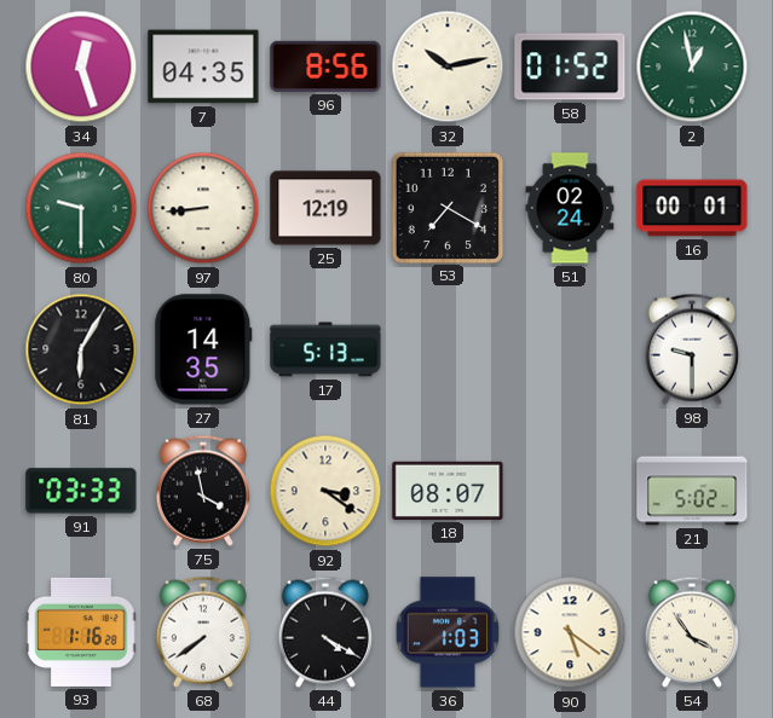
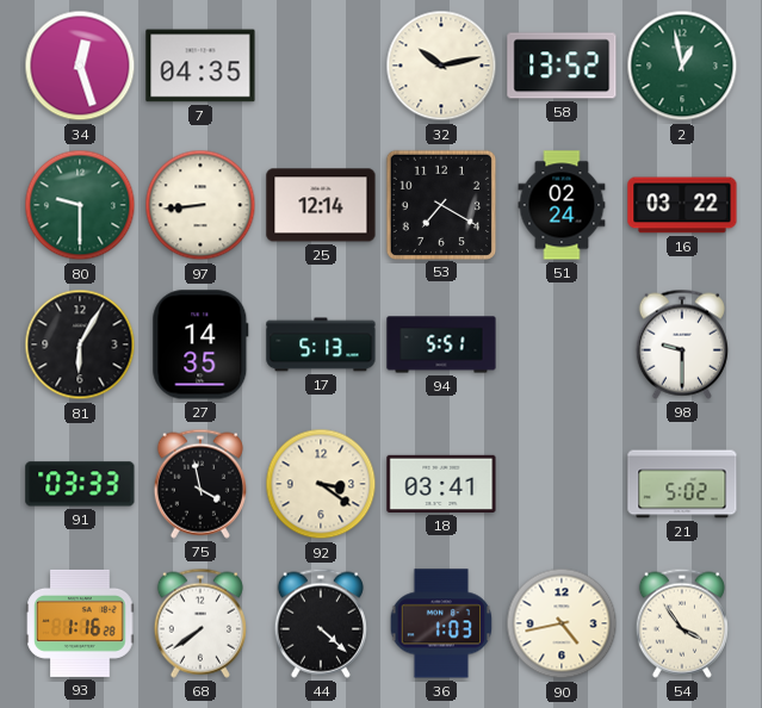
96: 8:56 -> none (325, 66)
58: 01:52 -> 13:52 (562, 66)
25: 12:19 -> 12:14 (321, 205)
16: 00:01 -> 03:22 (682, 205)
94: none -> 5:51 (441, 344)
18: 08:07 -> 03:41 (441, 484)
44: 4:20 -> 4:22 (321, 623)
90: 5:21 -> 4:43 (562, 623)
